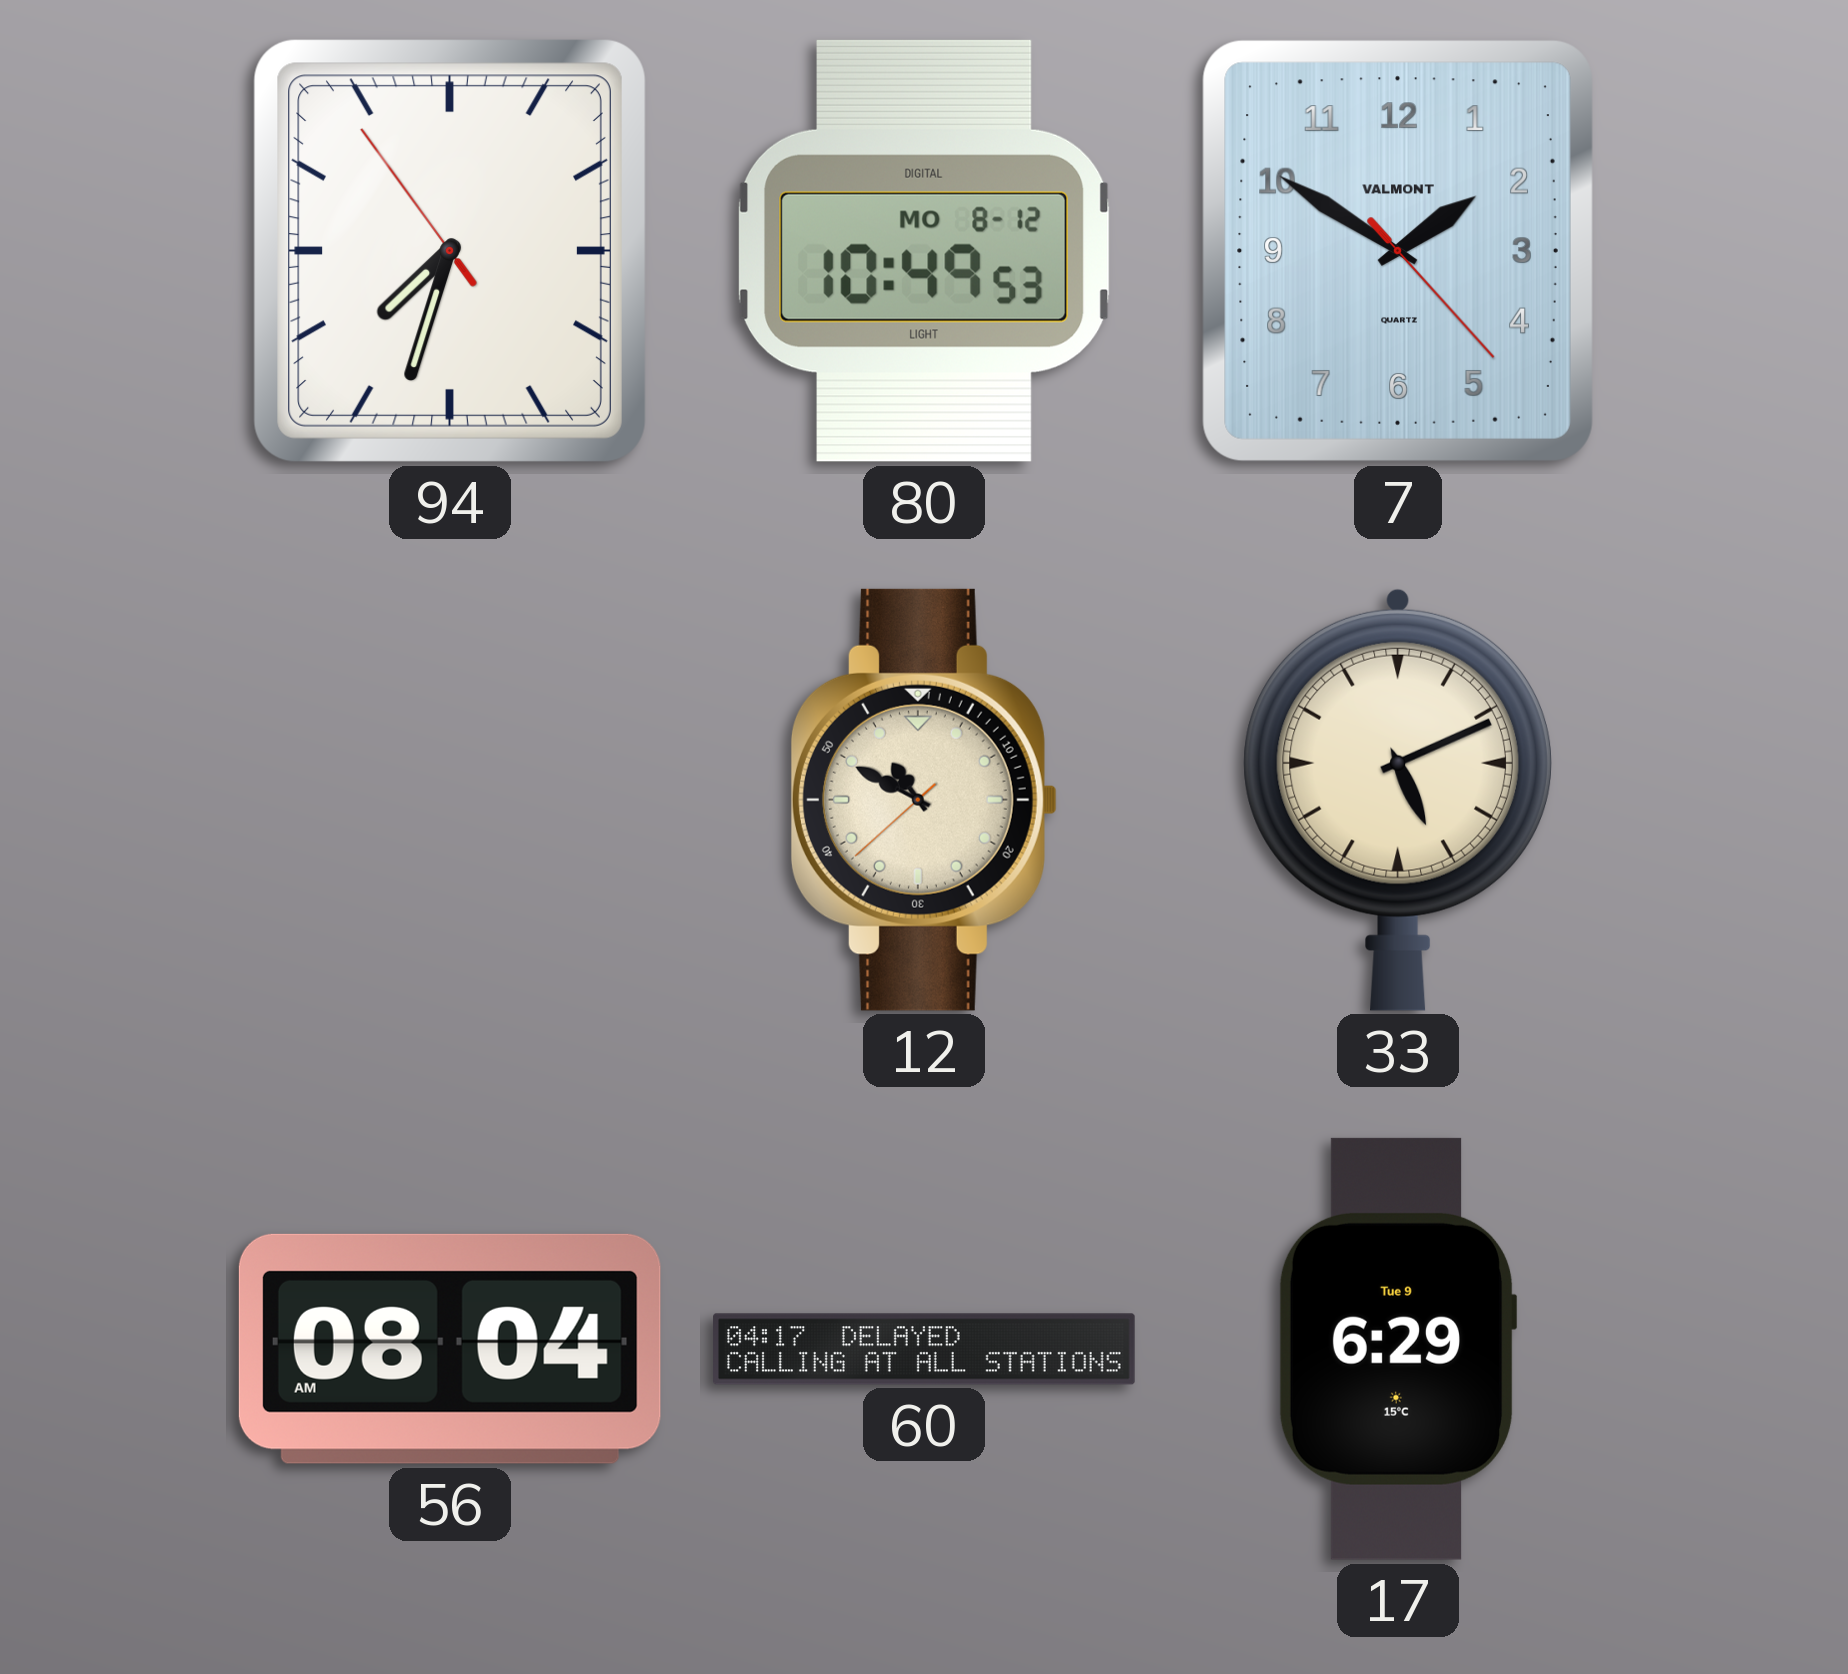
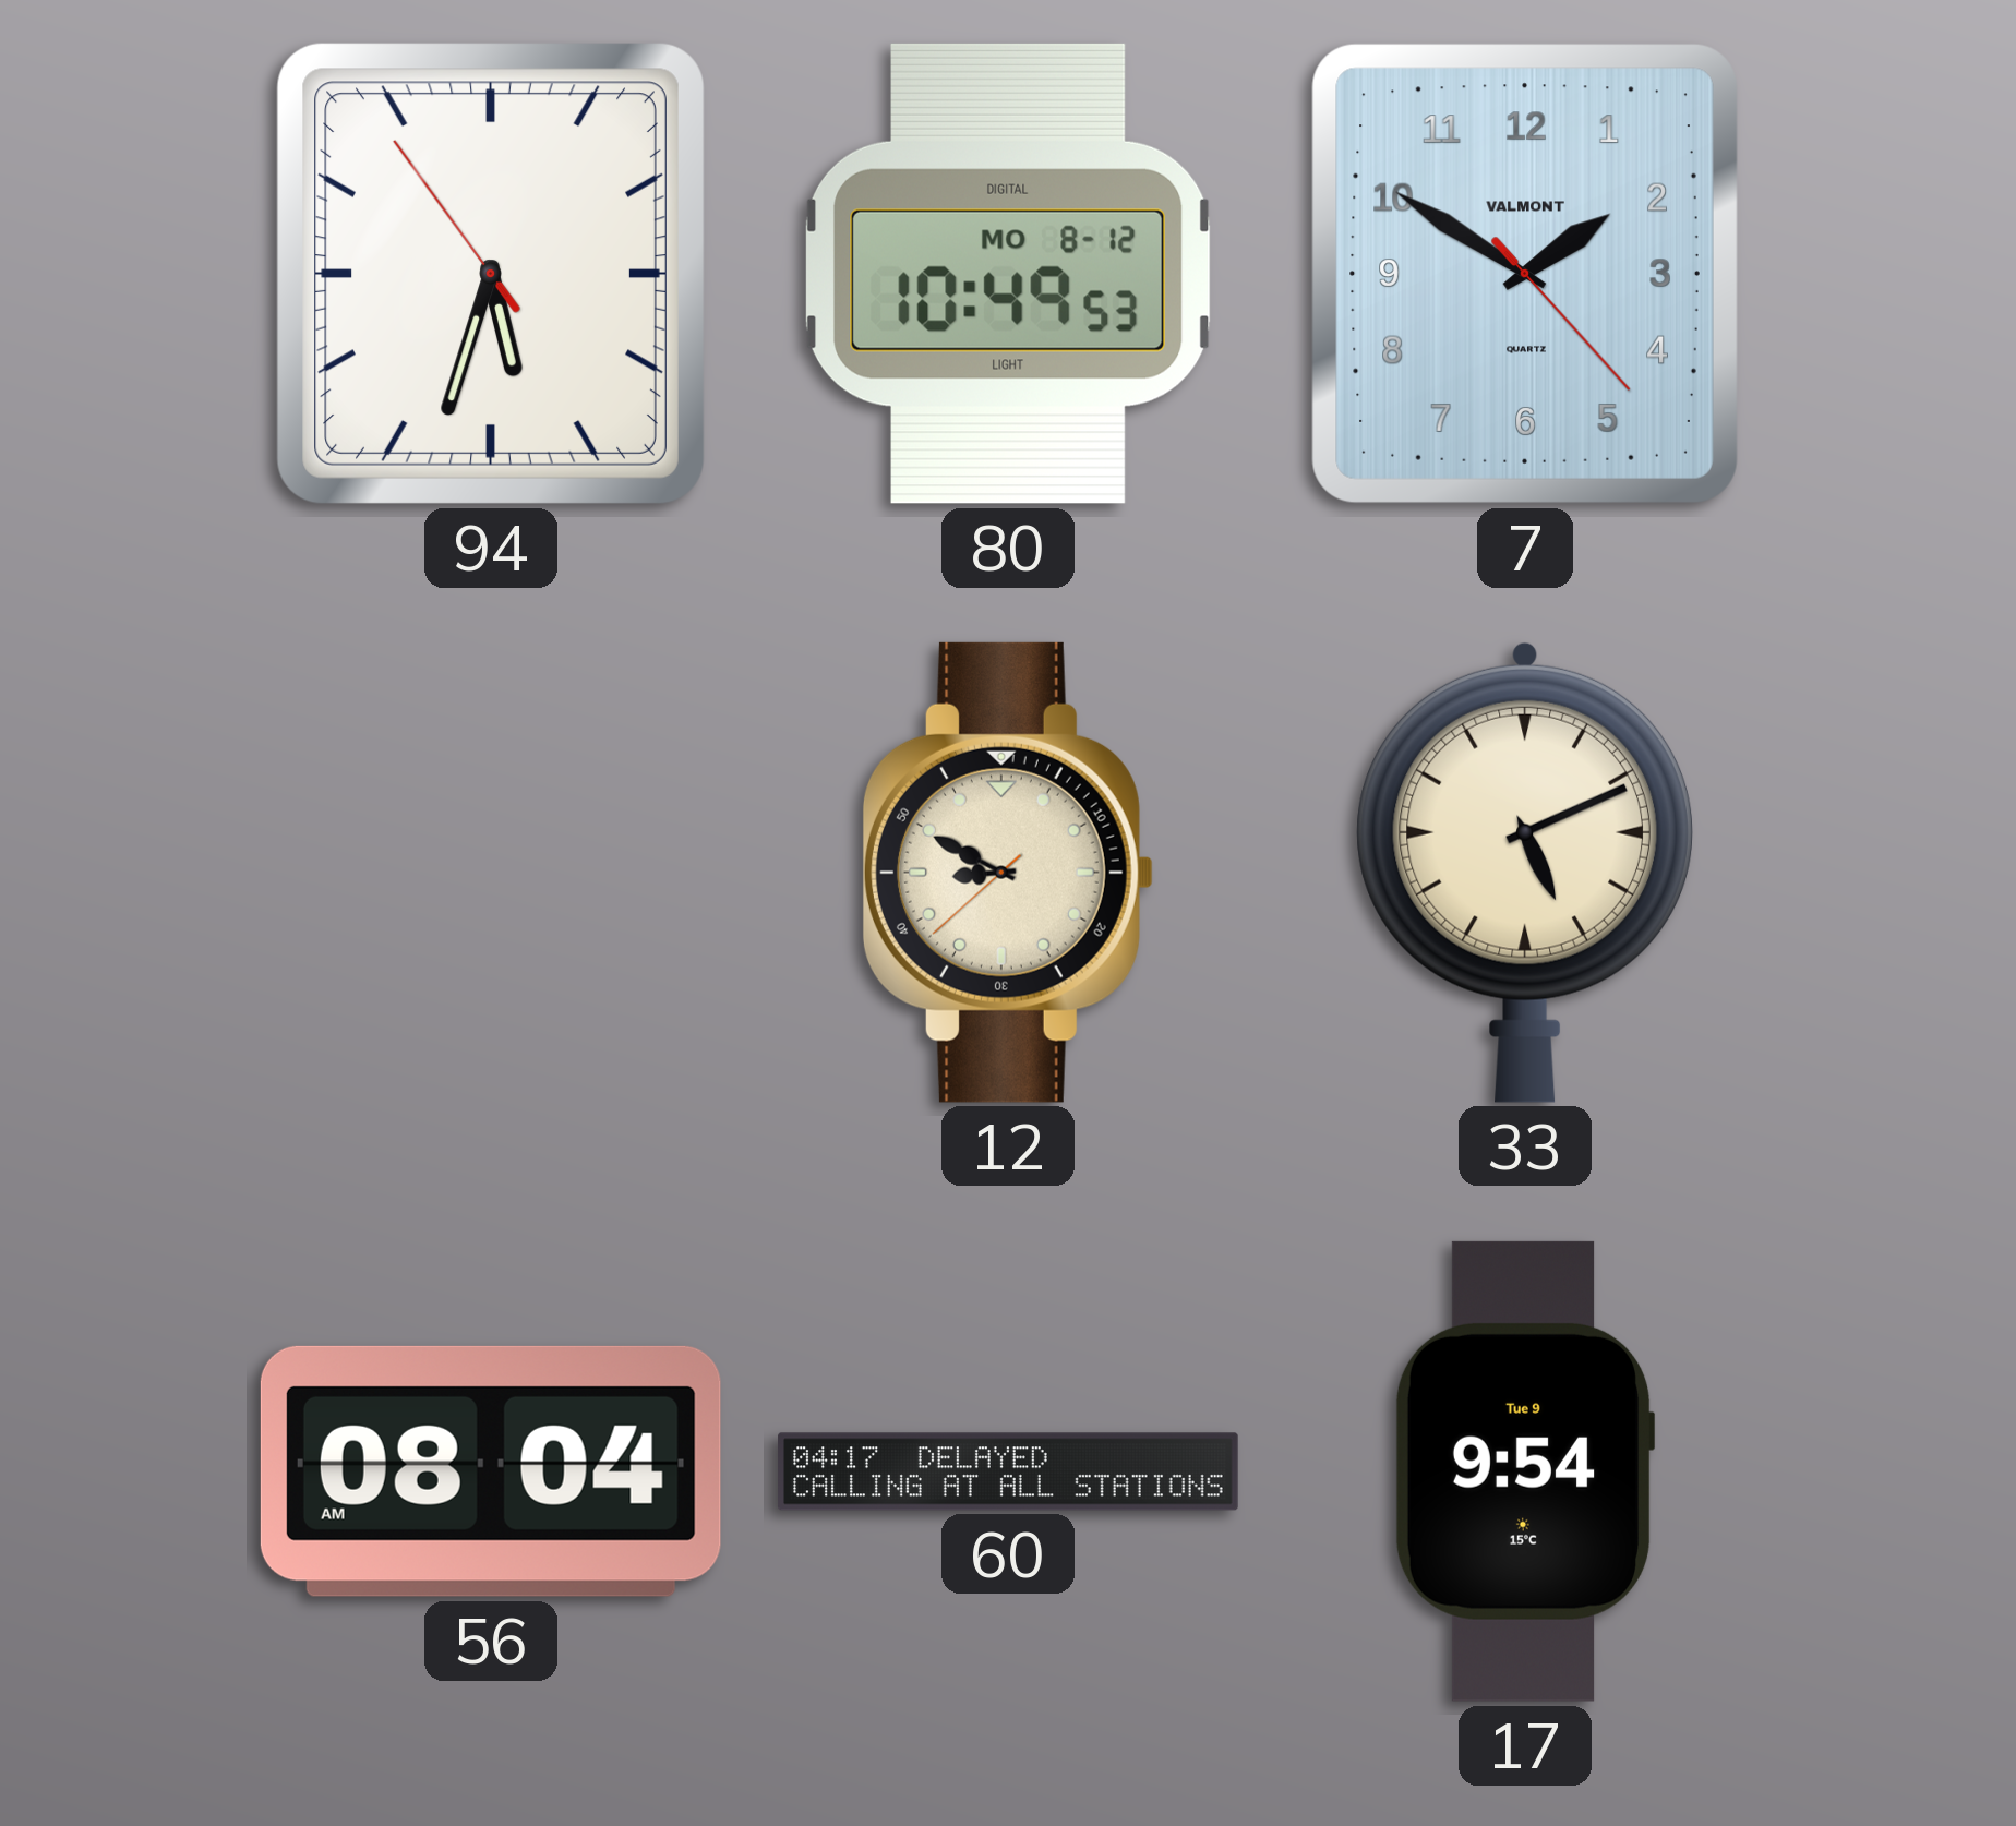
94: 7:32 -> 5:32 (491, 274)
12: 10:49 -> 8:49 (1008, 873)
17: 6:29 -> 9:54 (1525, 1471)
